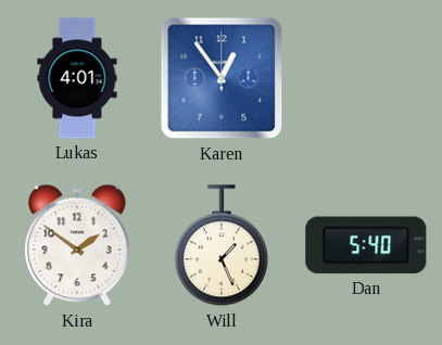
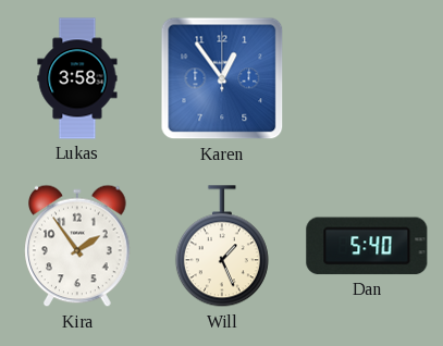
Lukas: 4:01 -> 3:58 (77, 78)
Kira: 1:51 -> 1:54 (77, 246)
